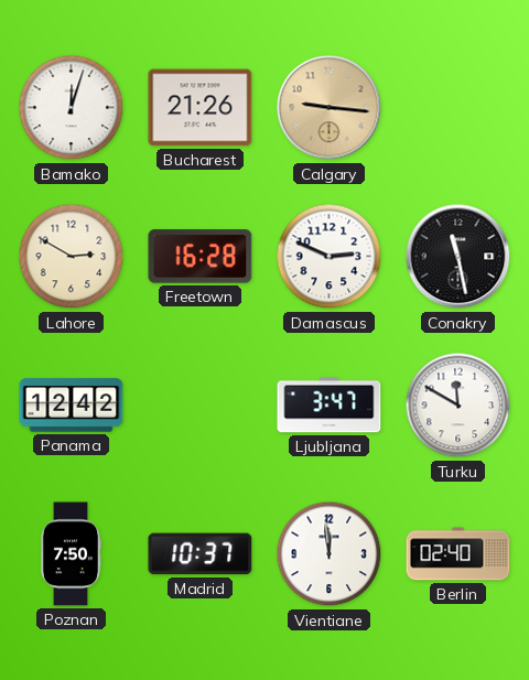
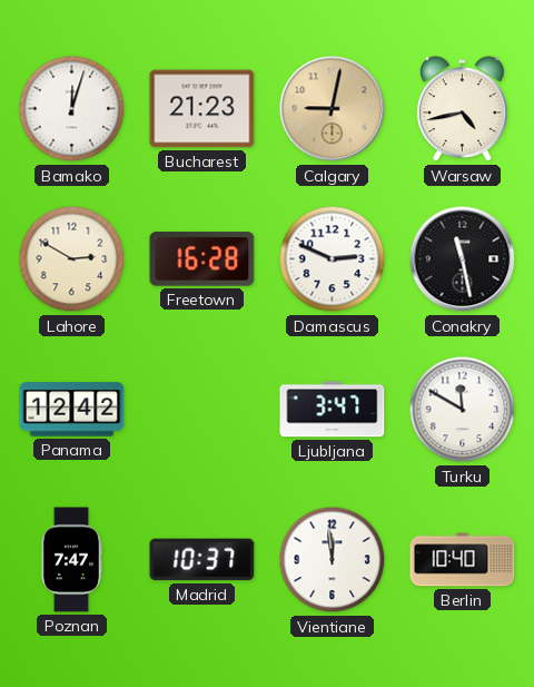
Bucharest: 21:26 -> 21:23 (202, 109)
Calgary: 9:16 -> 9:02 (333, 109)
Warsaw: none -> 4:43 (462, 109)
Poznan: 7:50 -> 7:47 (70, 560)
Berlin: 02:40 -> 10:40 (463, 560)
